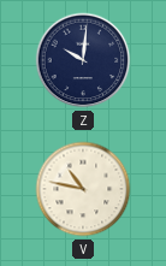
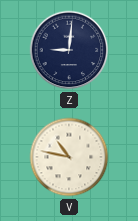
Z: 10:01 -> 9:01 (69, 50)
